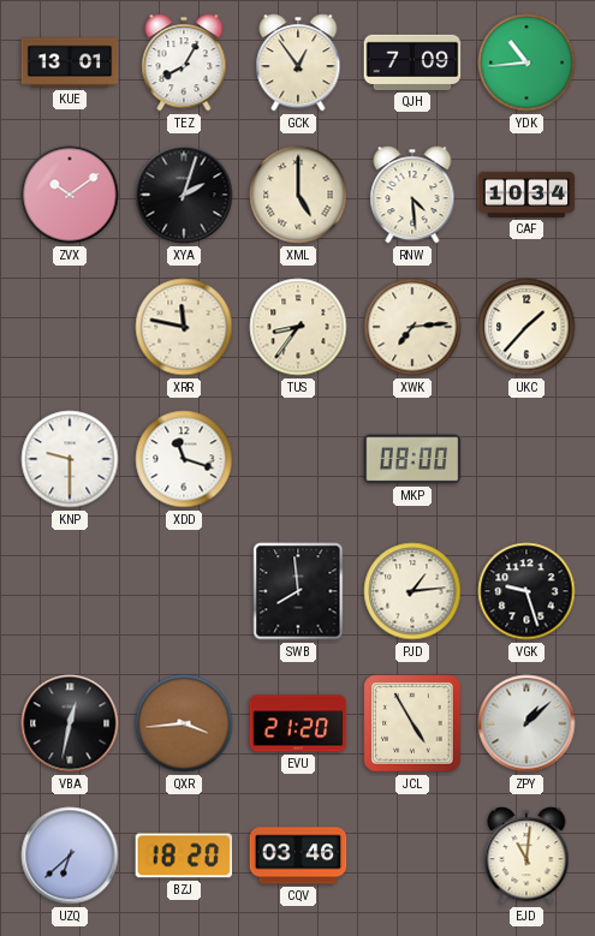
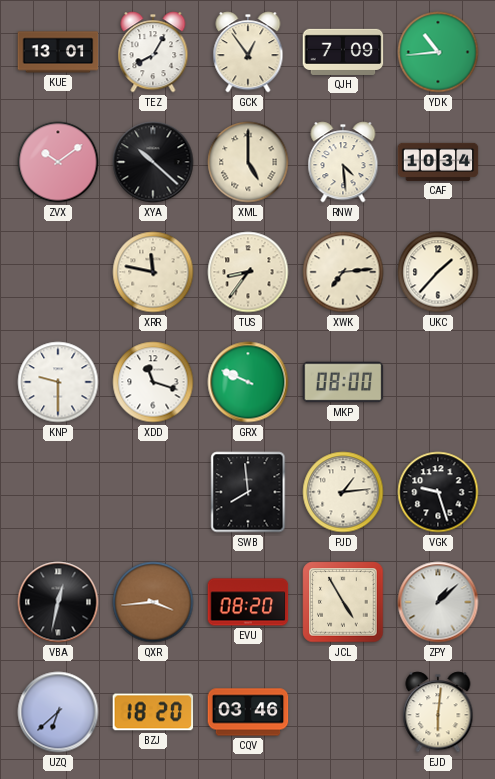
XYA: 2:03 -> 10:22 (153, 162)
GRX: none -> 9:49 (248, 382)
EVU: 21:20 -> 08:20 (248, 602)
EJD: 11:01 -> 6:01 (438, 712)
